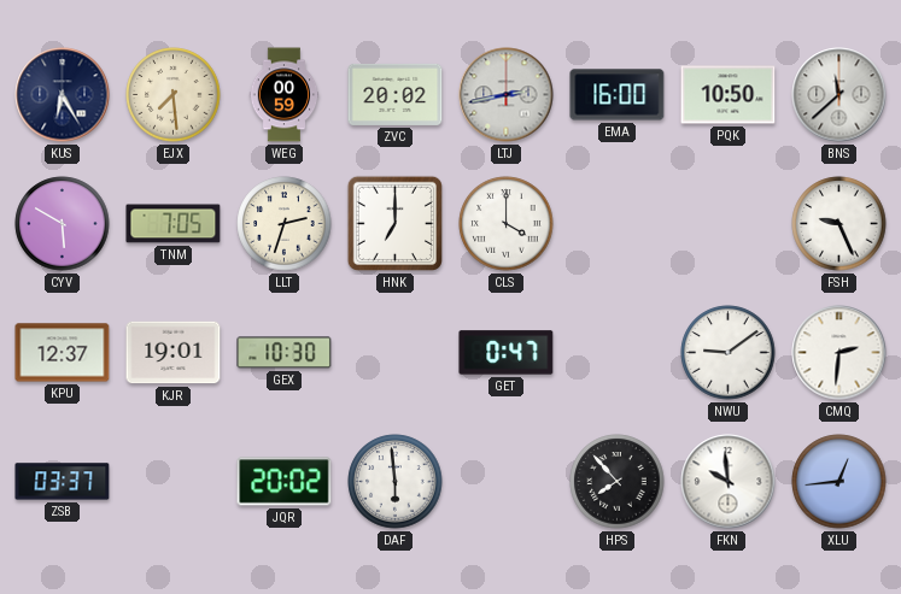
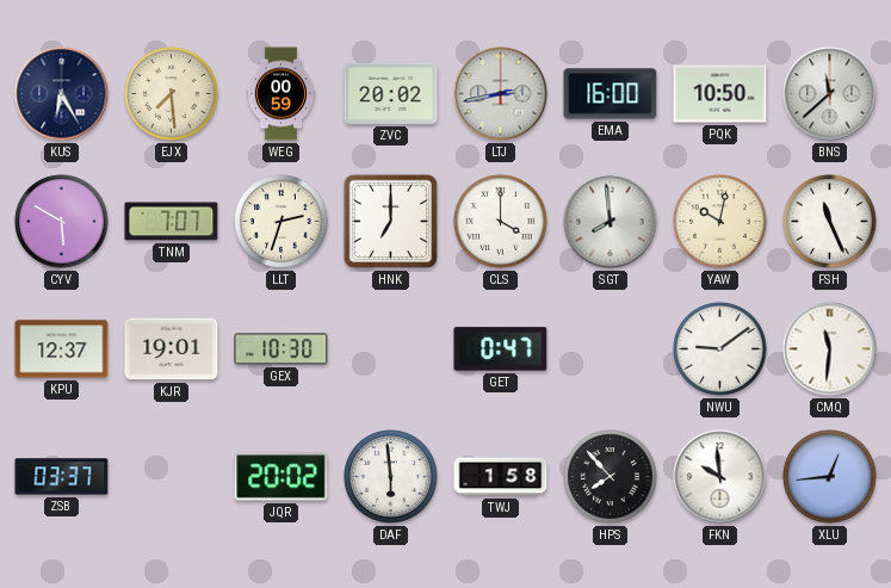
TNM: 7:05 -> 7:07 (172, 222)
SGT: none -> 7:59 (611, 222)
YAW: none -> 10:02 (720, 222)
FSH: 9:26 -> 11:26 (830, 222)
CMQ: 2:31 -> 11:31 (830, 349)
TWJ: none -> 1:58 (501, 477)
